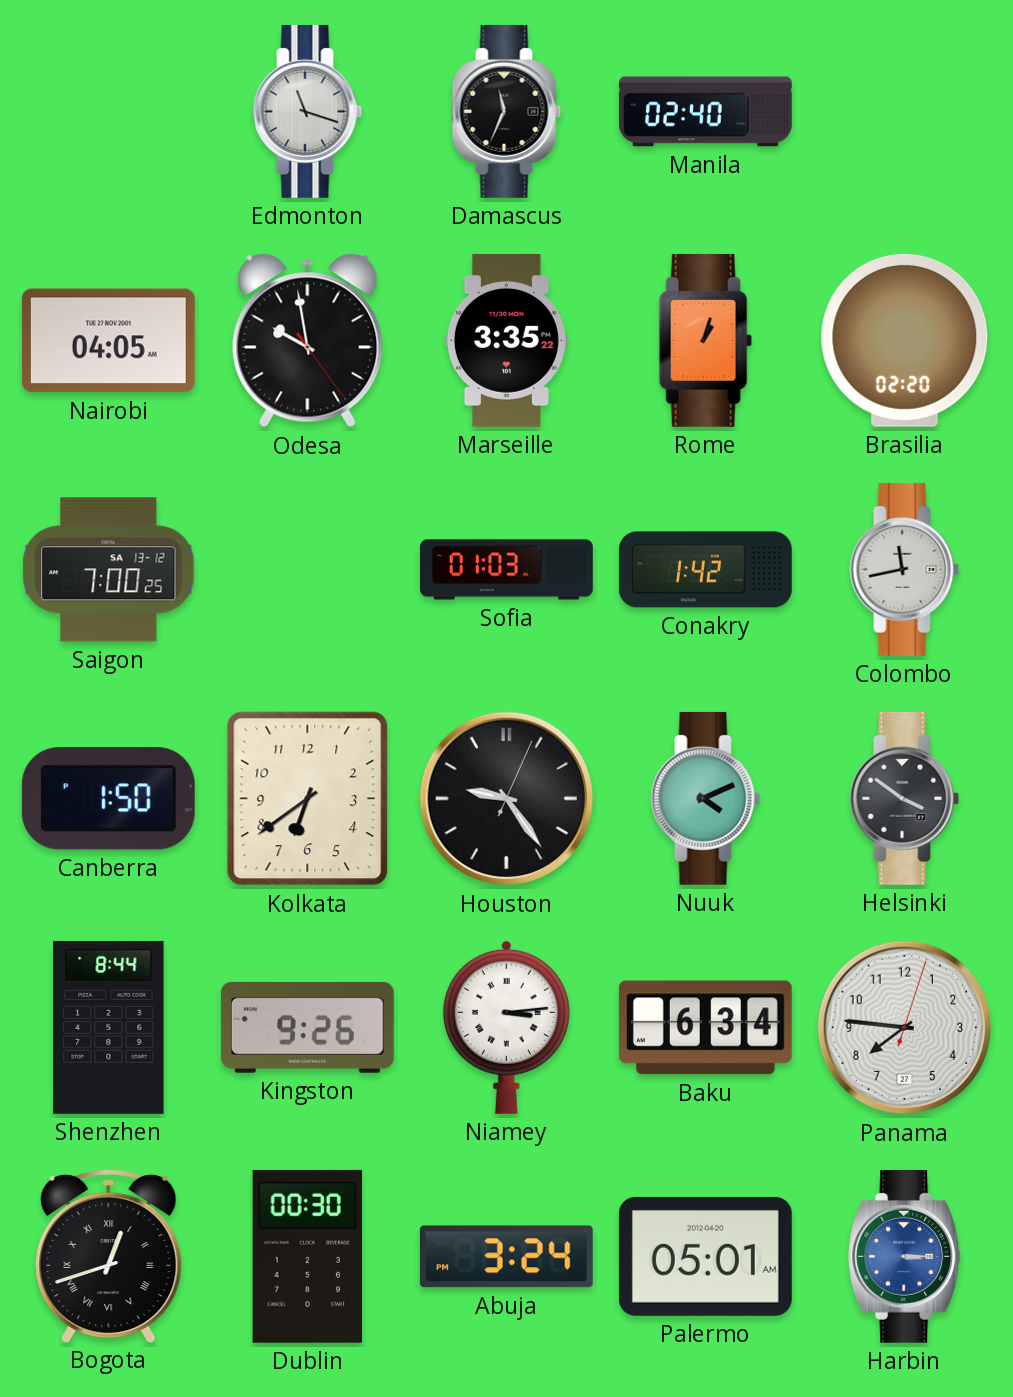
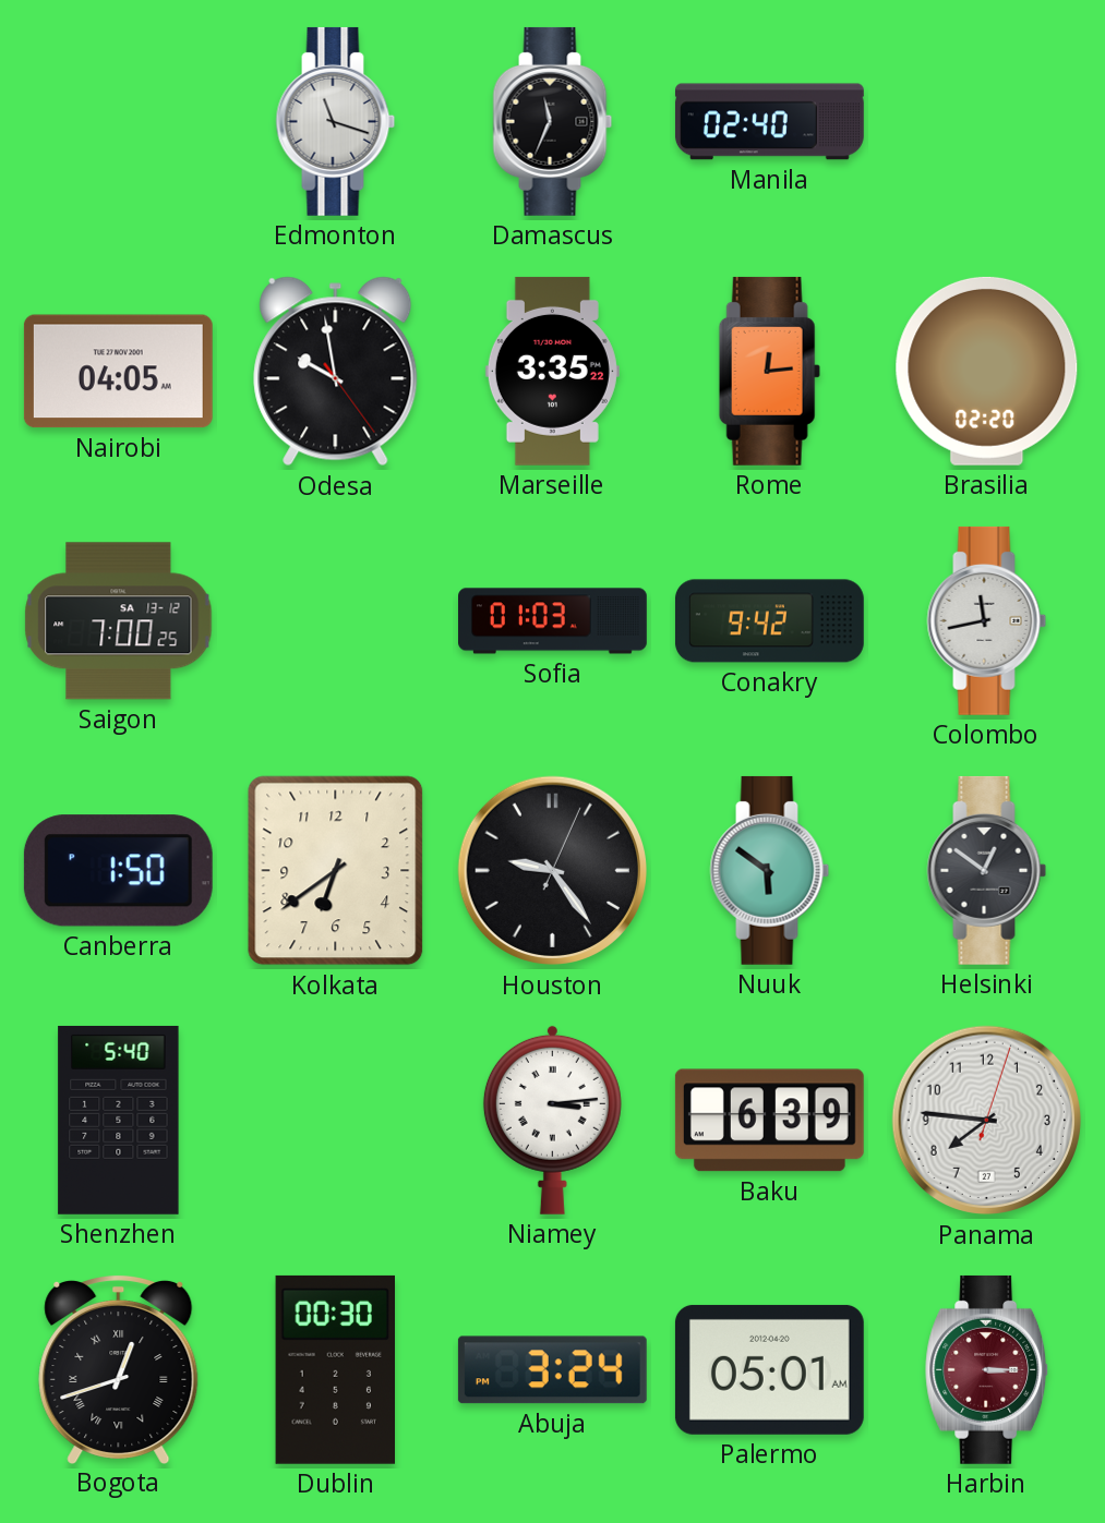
Rome: 1:03 -> 12:14 (769, 371)
Conakry: 1:42 -> 9:42 (769, 621)
Nuuk: 4:11 -> 5:51 (770, 870)
Helsinki: 3:51 -> 12:51 (987, 870)
Shenzhen: 8:44 -> 5:40 (119, 1120)
Kingston: 9:26 -> none (307, 1027)
Baku: 6:34 -> 6:39 (769, 1121)
Harbin dial: blue -> burgundy (987, 1369)
